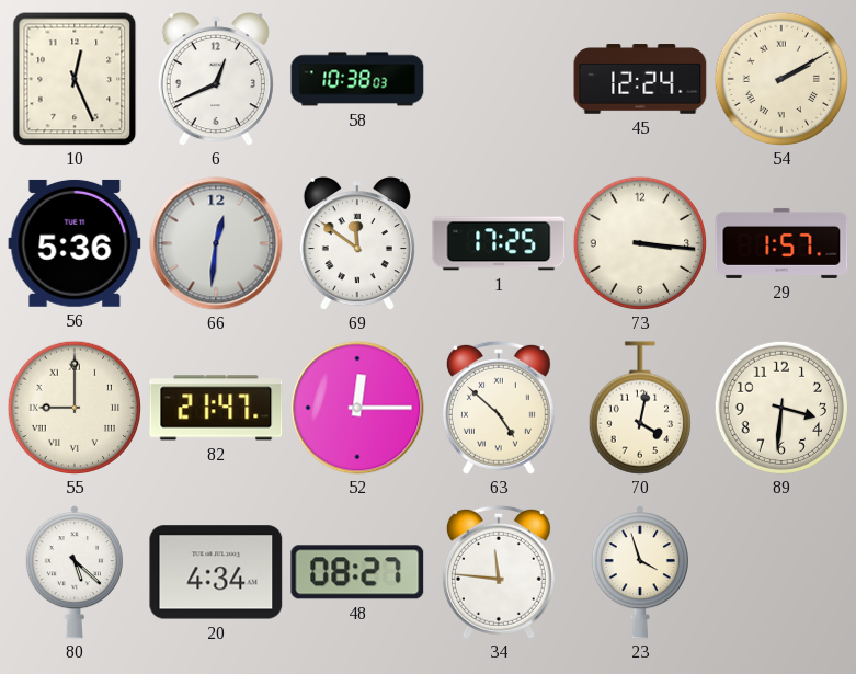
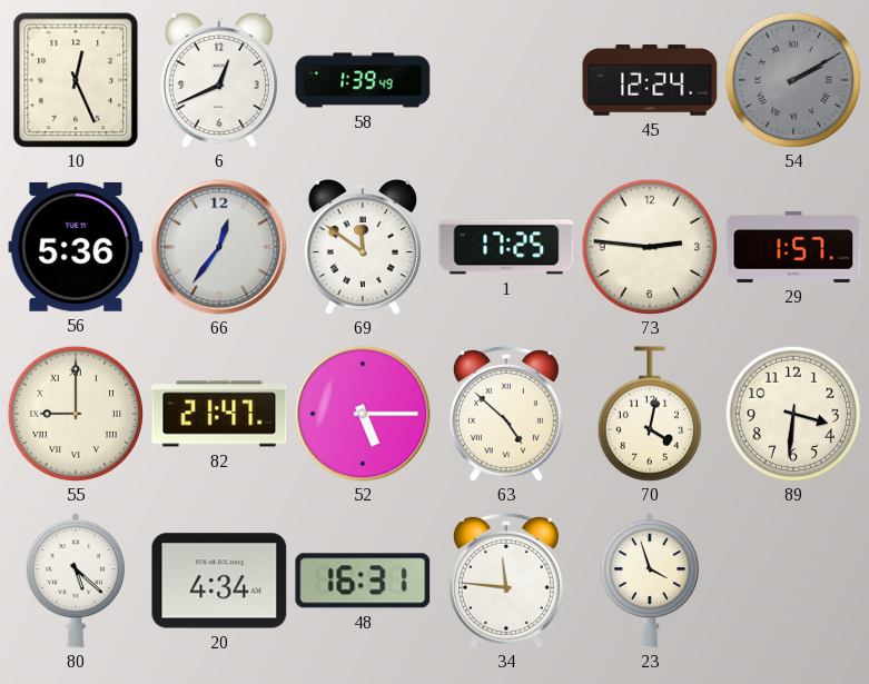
58: 10:38 -> 1:39 (363, 80)
54 dial: cream -> grey (792, 79)
66: 12:31 -> 12:36 (219, 247)
73: 3:16 -> 2:46 (649, 246)
52: 12:15 -> 5:15 (363, 414)
48: 08:27 -> 16:31 (363, 581)
